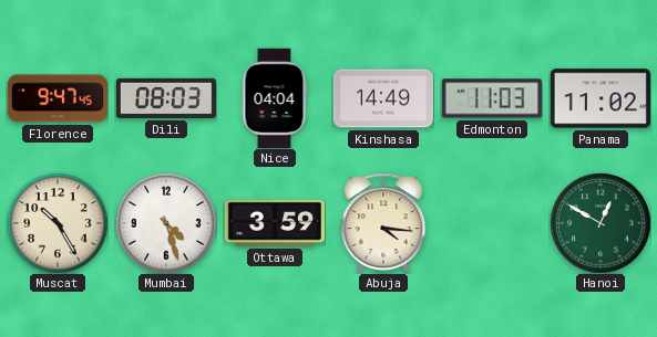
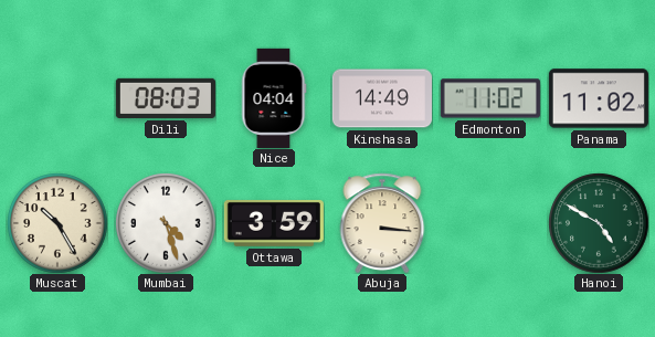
Florence: 9:47 -> none (58, 98)
Edmonton: 11:03 -> 11:02 (490, 98)
Abuja: 4:16 -> 3:16 (382, 223)
Hanoi: 12:50 -> 4:50 (599, 223)
